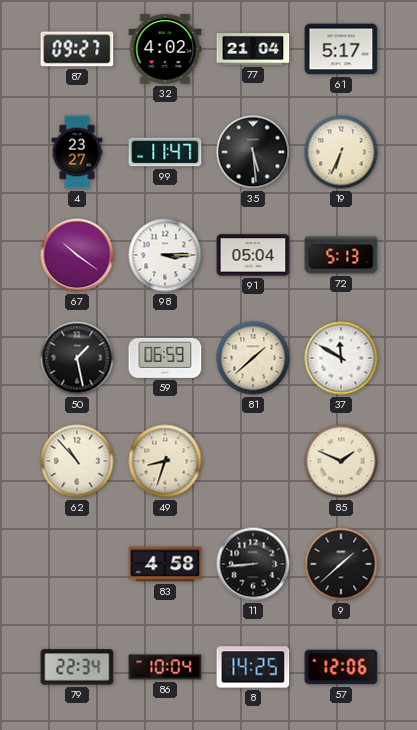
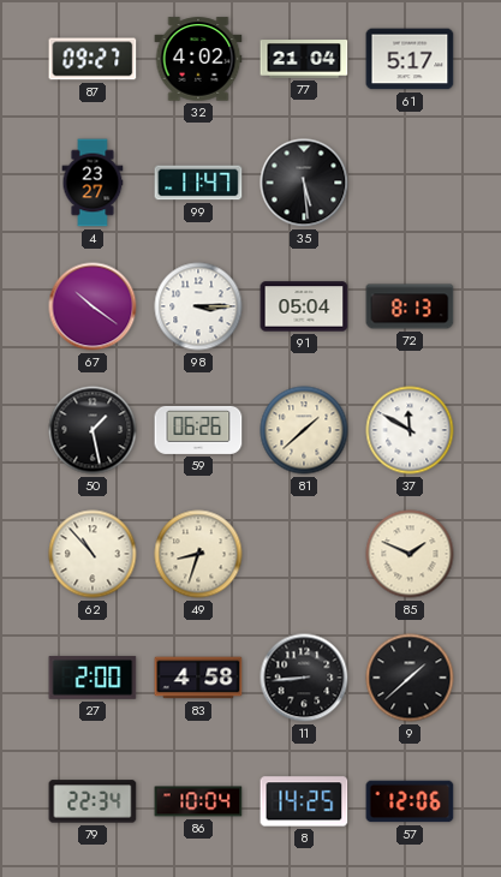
19: 6:34 -> none (341, 152)
72: 5:13 -> 8:13 (410, 306)
59: 06:59 -> 06:26 (198, 430)
27: none -> 2:00 (93, 678)
